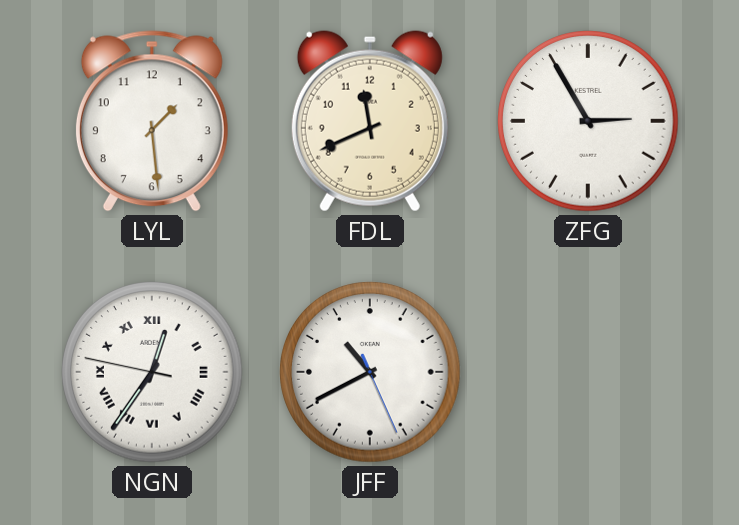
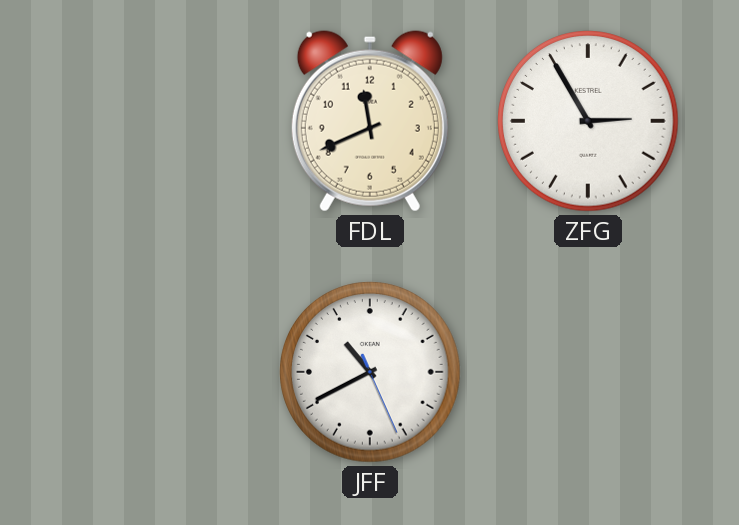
LYL: 1:29 -> none (152, 121)
NGN: 12:35 -> none (152, 372)
